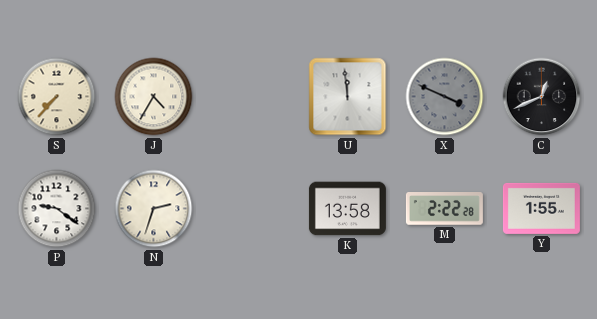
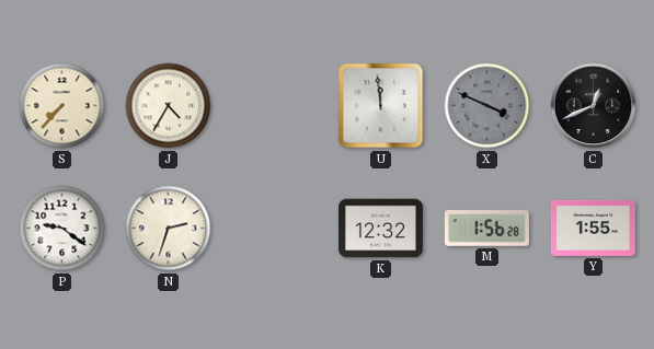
K: 13:58 -> 12:32 (380, 229)
M: 2:22 -> 1:56 (486, 229)
